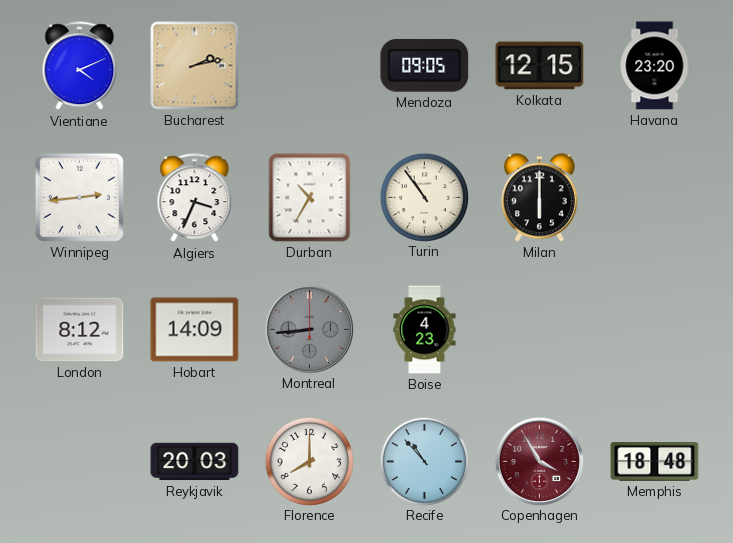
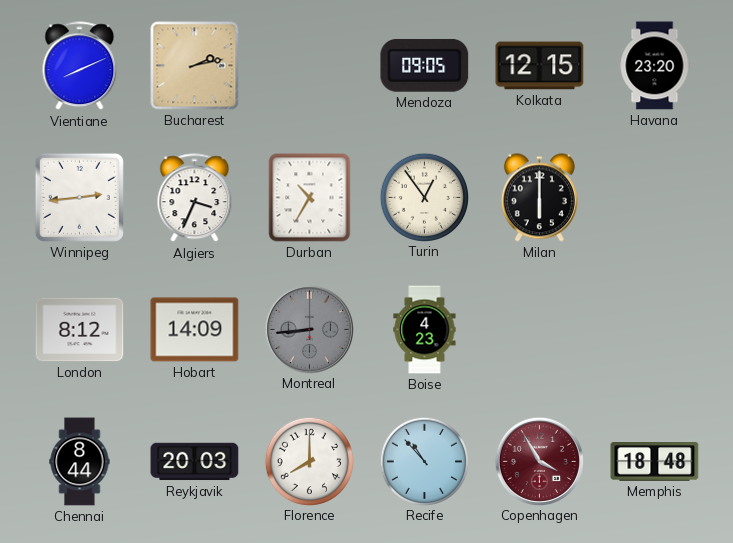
Vientiane: 4:11 -> 8:11 (80, 66)
Turin: 10:54 -> 12:54 (424, 197)
Chennai: none -> 8:44 (80, 462)
